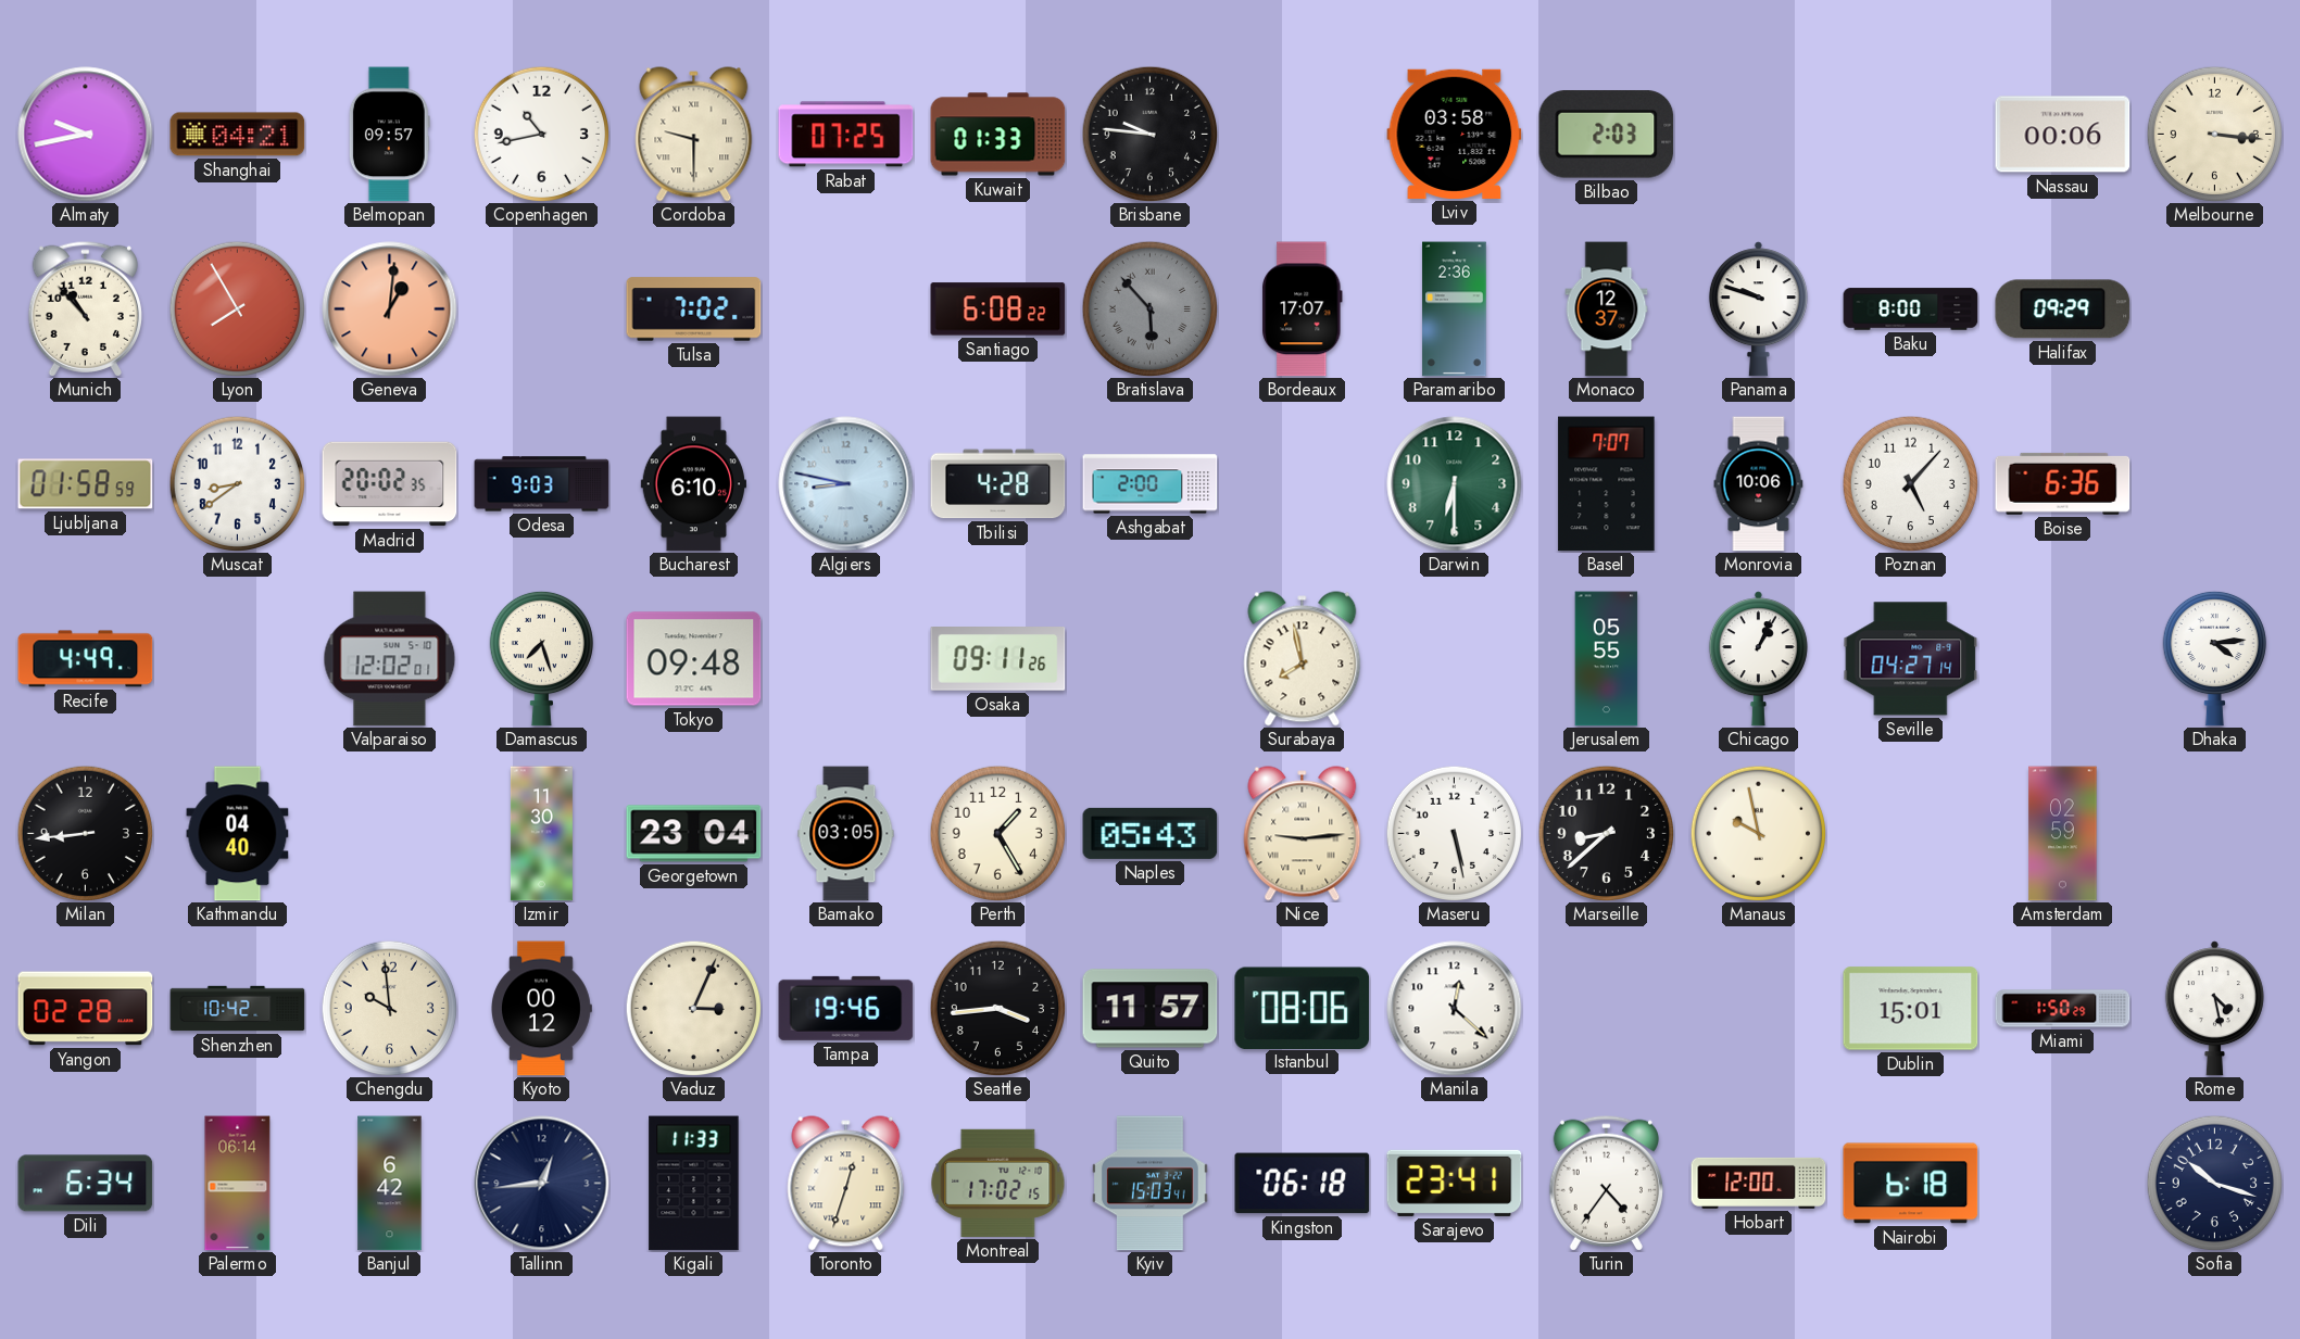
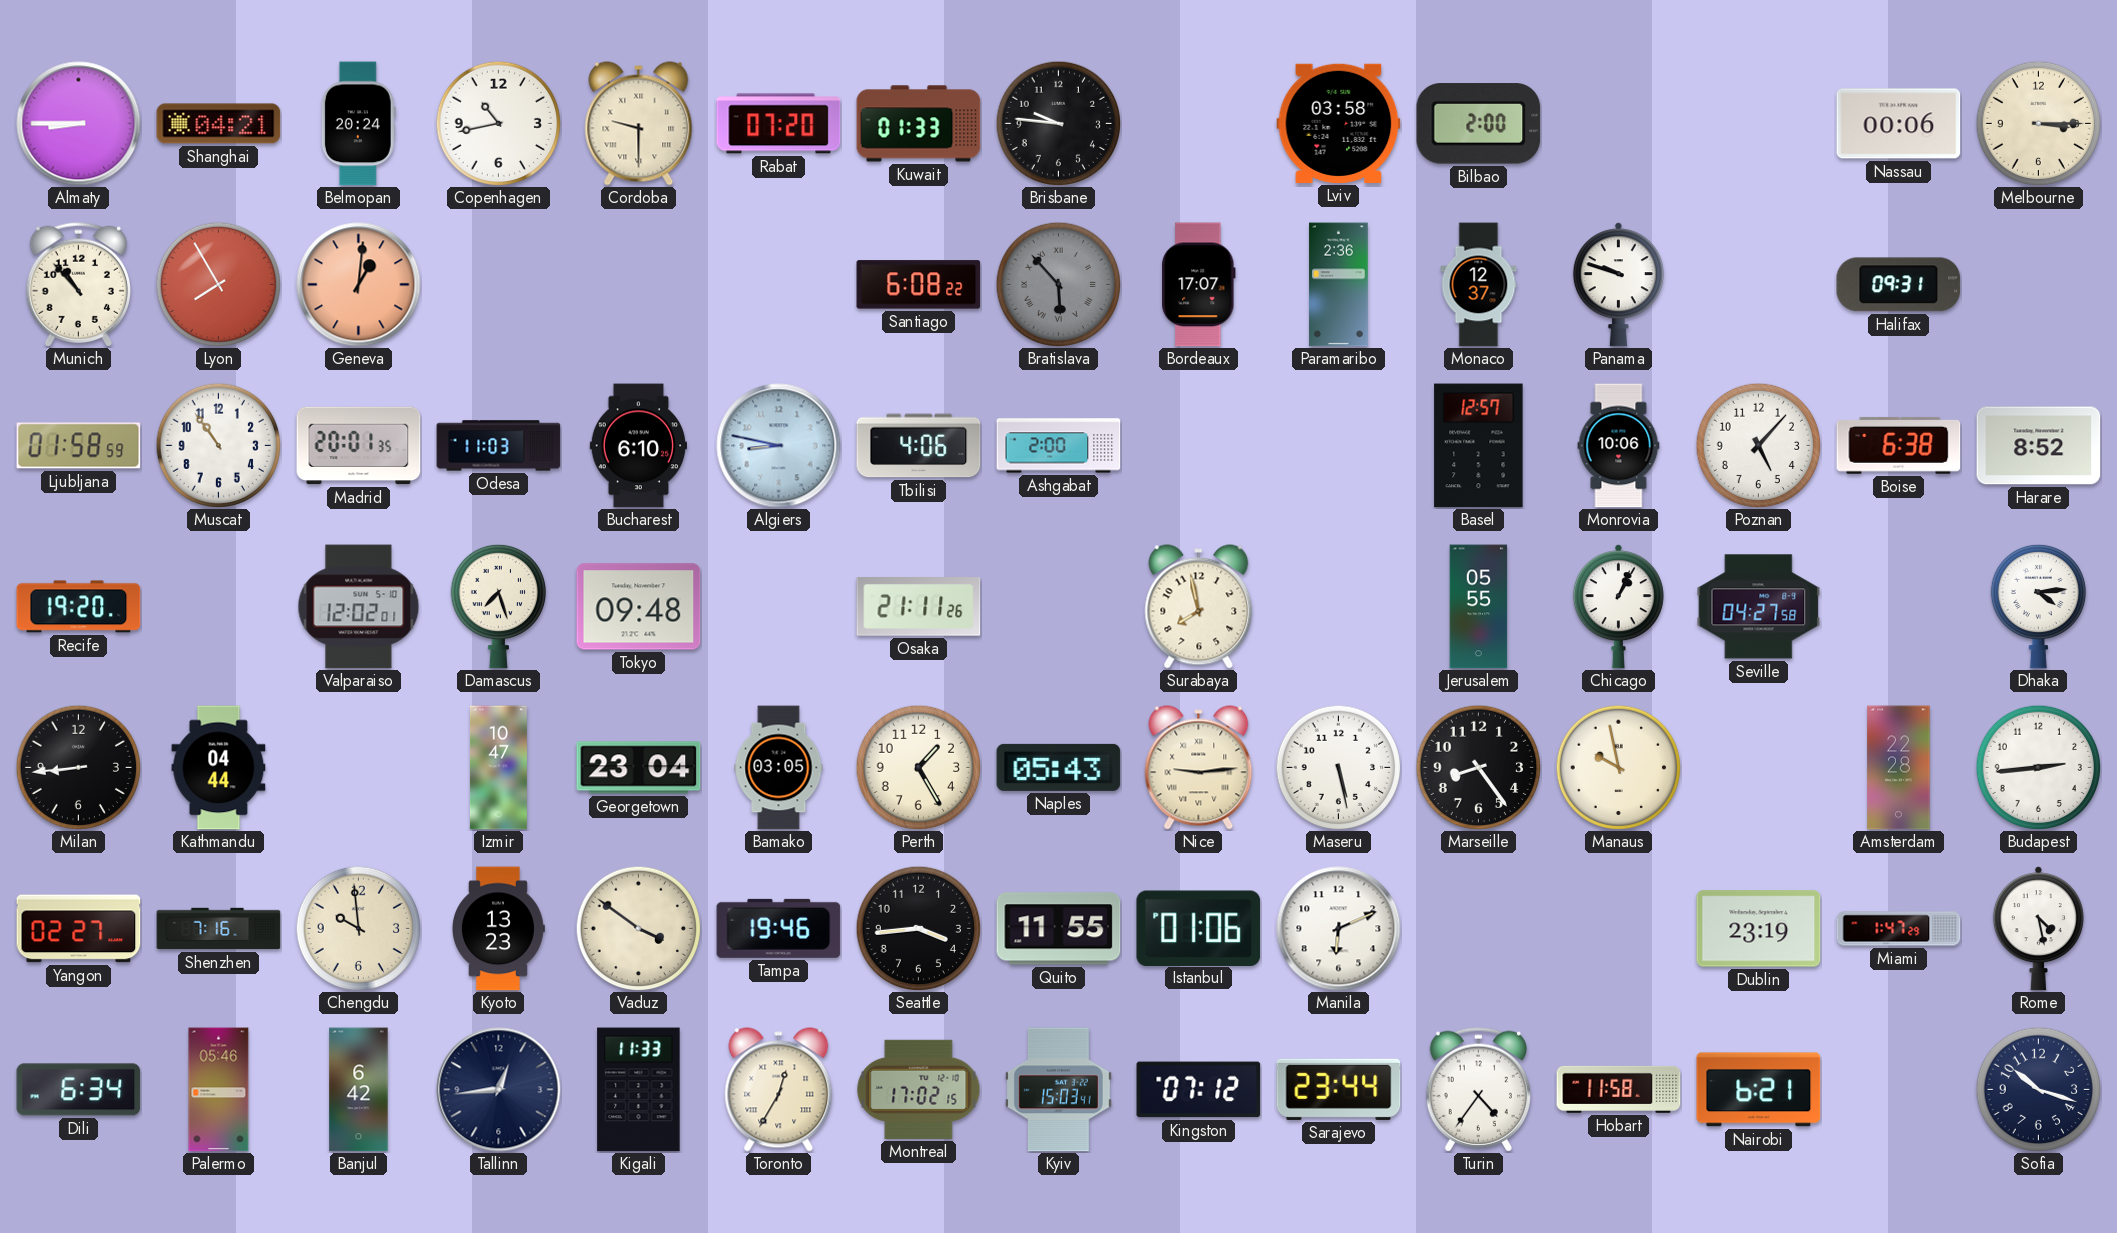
Almaty: 9:43 -> 8:45 (79, 124)
Belmopan: 09:57 -> 20:24 (358, 124)
Rabat: 07:25 -> 07:20 (779, 124)
Bilbao: 2:03 -> 2:00 (1479, 124)
Melbourne: 3:16 -> 3:15 (2038, 123)
Tulsa: 7:02 -> none (694, 310)
Baku: 8:00 -> none (1911, 310)
Halifax: 09:29 -> 09:31 (1899, 285)
Muscat: 8:39 -> 10:54 (218, 445)
Madrid: 20:02 -> 20:01 (359, 446)
Odesa: 9:03 -> 11:03 (499, 446)
Tbilisi: 4:28 -> 4:06 (919, 446)
Darwin: 6:30 -> none (1455, 484)
Basel: 7:07 -> 12:57 (1479, 446)
Boise: 6:36 -> 6:38 (1899, 445)
Harare: none -> 8:52 (2039, 446)
Recife: 4:49 -> 19:20 (79, 607)
Osaka: 09:11 -> 21:11 (919, 607)
Seville: 04:27:14 -> 04:27:58 (1759, 607)
Kathmandu: 04:40 -> 04:44 (219, 768)
Izmir: 11:30 -> 10:47 (498, 768)
Marseille: 8:38 -> 8:24 (1478, 767)
Amsterdam: 02:59 -> 22:28 (1899, 768)
Budapest: none -> 2:44 (2038, 767)
Yangon: 02:28 -> 02:27 (79, 929)
Shenzhen: 10:42 -> 7:16 (219, 929)
Kyoto: 00:12 -> 13:23 (499, 929)
Vaduz: 3:04 -> 3:51 (638, 928)
Quito: 11:57 -> 11:55 (1059, 929)
Istanbul: 08:06 -> 01:06 (1199, 928)
Manila: 12:22 -> 6:11 (1339, 929)
Dublin: 15:01 -> 23:19 (1759, 929)
Miami: 1:50 -> 1:47 (1899, 929)
Palermo: 06:14 -> 05:46 (219, 1090)
Toronto: 12:33 -> 12:35 (779, 1090)
Kingston: 06:18 -> 07:12 (1199, 1090)
Sarajevo: 23:41 -> 23:44 (1339, 1089)
Hobart: 12:00 -> 11:58 (1619, 1089)
Nairobi: 6:18 -> 6:21 (1759, 1090)
